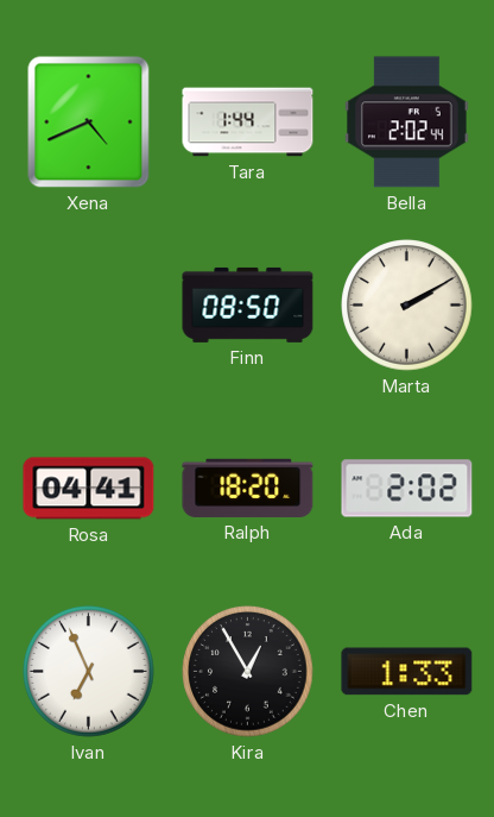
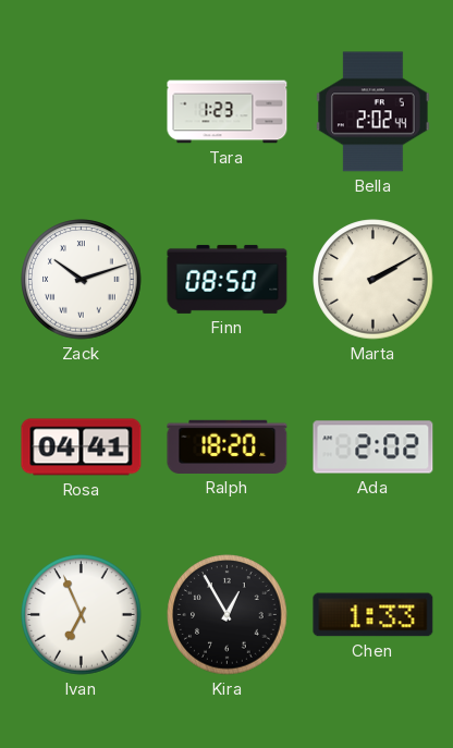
Xena: 4:41 -> none (89, 122)
Tara: 1:44 -> 1:23 (228, 112)
Zack: none -> 10:12 (82, 280)
